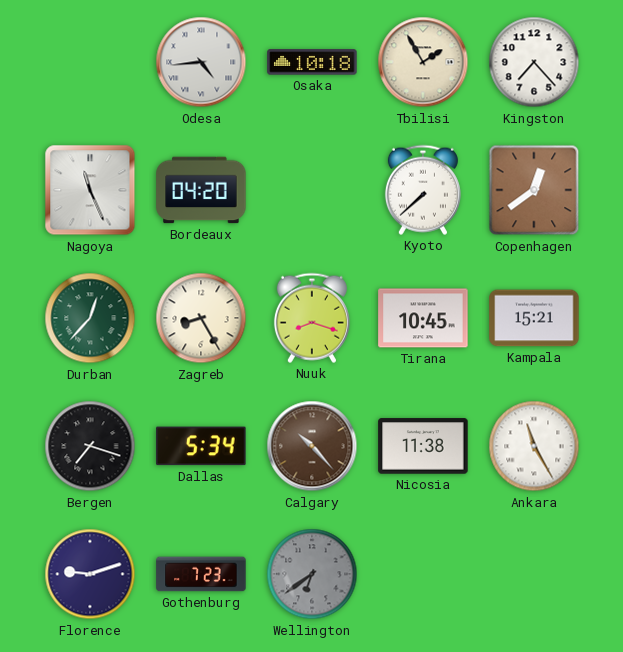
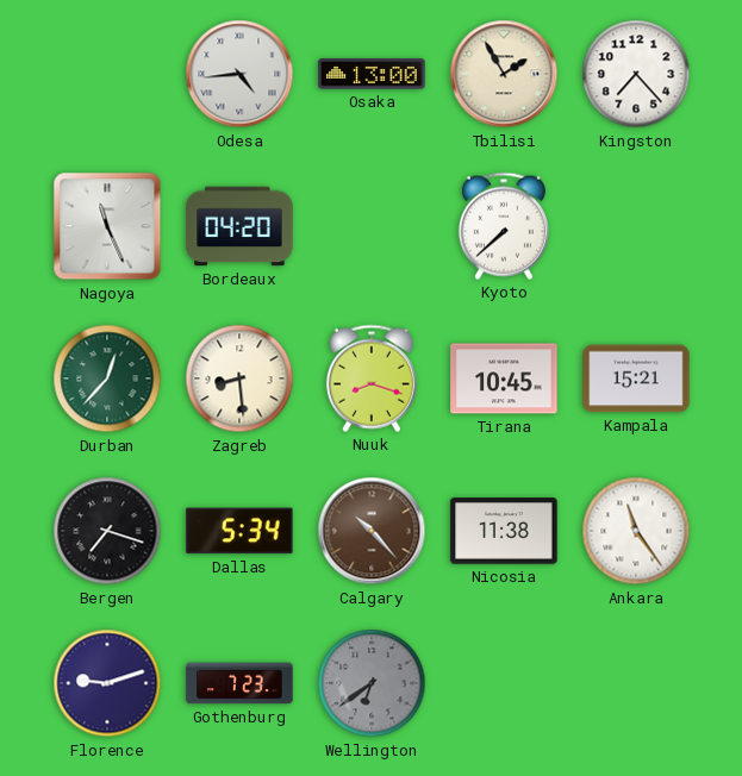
Osaka: 10:18 -> 13:00 (372, 74)
Copenhagen: 12:39 -> none (534, 190)
Zagreb: 8:25 -> 8:29 (239, 378)
Ankara: 11:25 -> 11:24 (636, 531)
